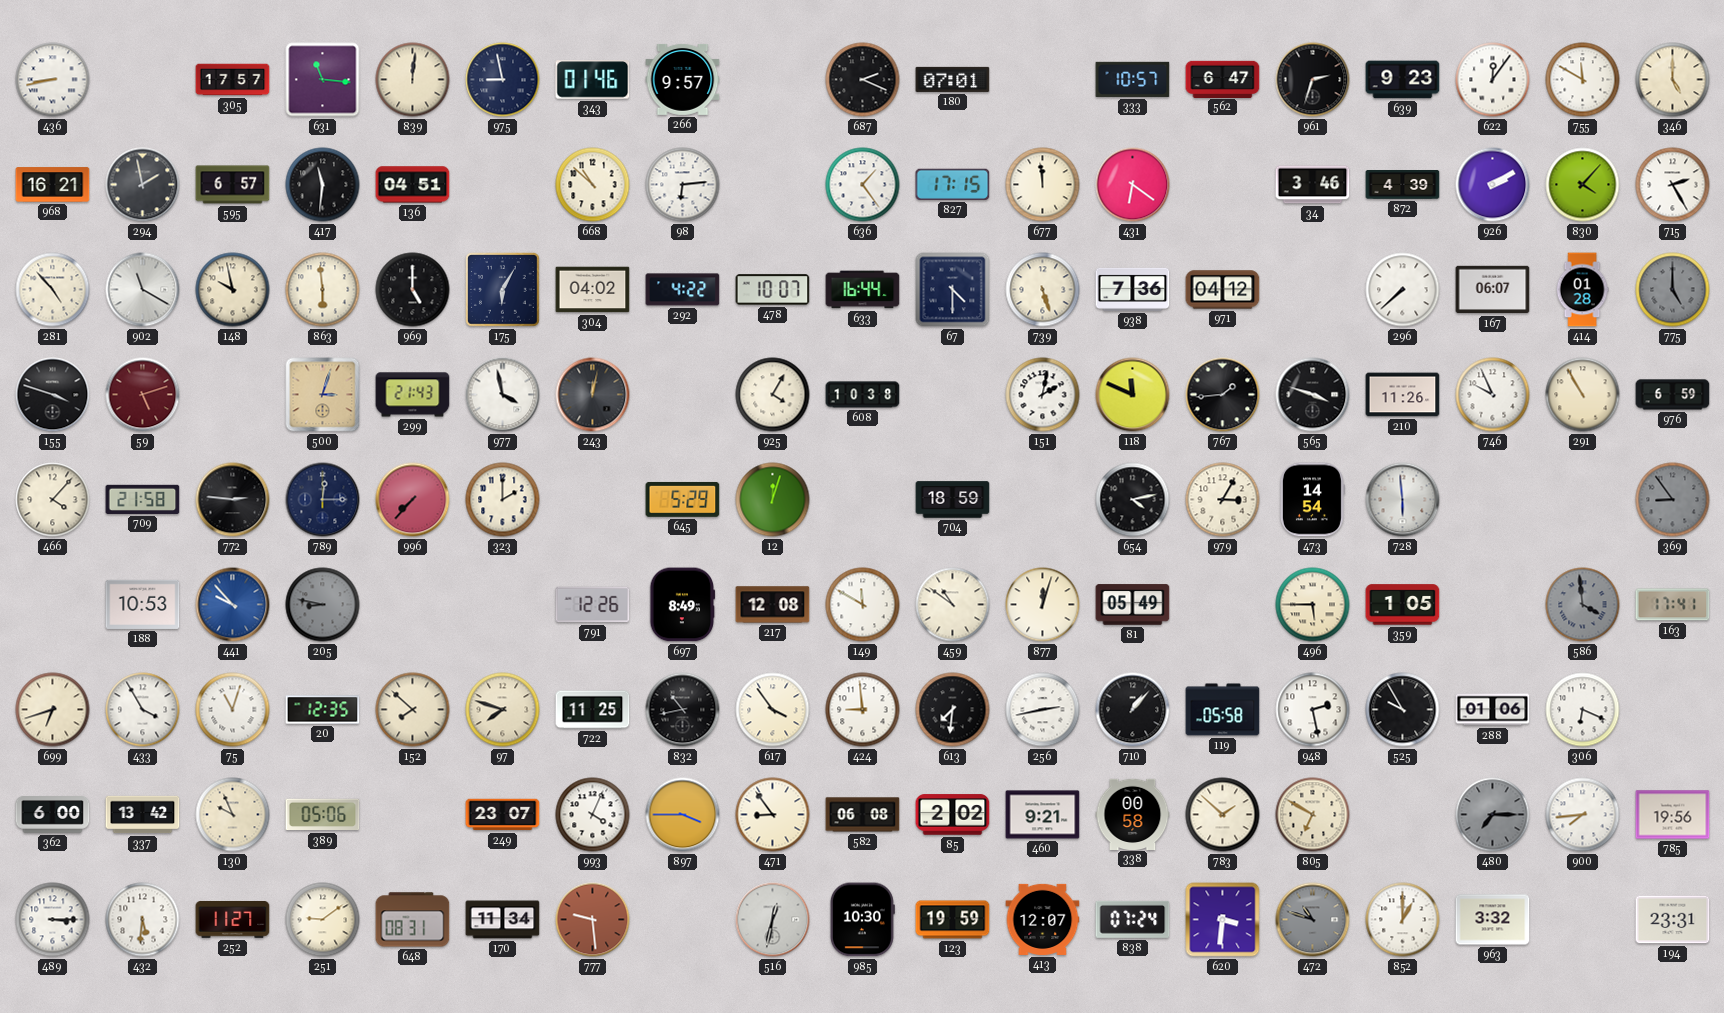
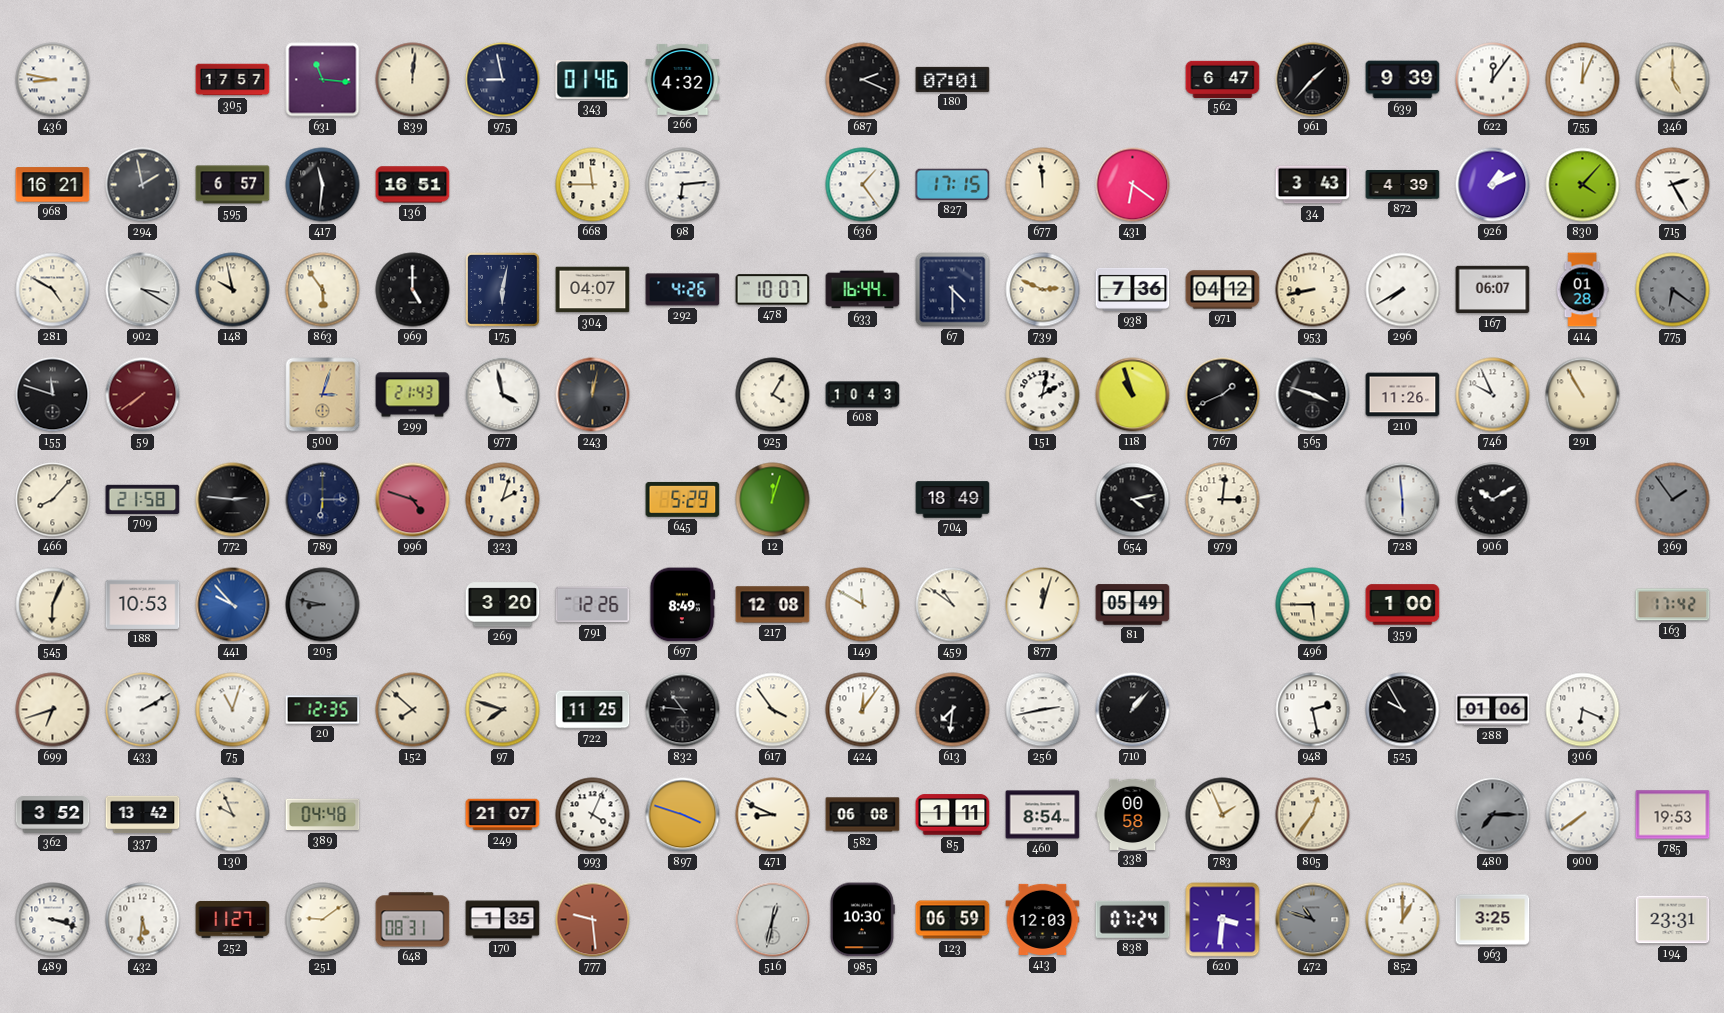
436: 8:43 -> 8:47 (53, 80)
266: 9:57 -> 4:32 (683, 79)
333: 10:57 -> none (1133, 79)
961: 2:33 -> 1:37 (1313, 80)
639: 9:23 -> 9:39 (1403, 80)
755: 11:50 -> 12:04 (1583, 80)
136: 04:51 -> 16:51 (413, 185)
668: 10:52 -> 11:45 (593, 185)
34: 3:46 -> 3:43 (1313, 185)
926: 2:10 -> 1:11 (1493, 185)
281: 4:53 -> 4:50 (53, 290)
902: 11:20 -> 3:20 (143, 290)
863: 5:59 -> 5:54 (323, 290)
175: 6:05 -> 6:02 (503, 290)
304: 04:02 -> 04:07 (593, 290)
292: 4:22 -> 4:26 (683, 290)
739: 5:27 -> 2:49 (1043, 290)
953: none -> 8:43 (1313, 290)
296: 7:38 -> 7:40 (1403, 290)
775: 5:00 -> 6:21 (1673, 290)
155: 3:48 -> 11:48 (53, 395)
59: 5:12 -> 7:39 (143, 395)
608: 10:38 -> 10:43 (863, 395)
118: 11:49 -> 10:57 (1133, 395)
767: 1:44 -> 1:41 (1223, 395)
976: 6:59 -> none (1673, 395)
466: 4:07 -> 8:07 (53, 500)
789: 12:15 -> 6:15 (323, 500)
996: 7:37 -> 4:48 (413, 500)
323: 2:00 -> 2:03 (503, 500)
704: 18:59 -> 18:49 (953, 500)
979: 3:05 -> 3:01 (1223, 500)
473: 14:54 -> none (1312, 500)
906: none -> 10:10 (1493, 500)
369: 8:54 -> 1:54 (1673, 500)
545: none -> 6:04 (53, 605)
269: none -> 3:20 (503, 605)
359: 1:05 -> 1:00 (1403, 605)
586: 3:59 -> none (1583, 605)
163: 17:41 -> 17:42 (1673, 605)
433: 3:55 -> 2:10 (143, 710)
832: 10:43 -> 10:46 (683, 710)
424: 8:59 -> 12:06 (863, 710)
119: 05:58 -> none (1223, 710)
362: 6:00 -> 3:52 (53, 815)
389: 05:06 -> 04:48 (323, 815)
249: 23:07 -> 21:07 (503, 815)
897: 3:45 -> 3:48 (683, 815)
471: 8:54 -> 8:49 (773, 815)
85: 2:02 -> 1:11 (953, 815)
460: 9:21 -> 8:54 (1043, 815)
783: 1:52 -> 1:56 (1223, 815)
805: 6:50 -> 12:36 (1313, 815)
900: 7:44 -> 7:39 (1583, 815)
785: 19:56 -> 19:53 (1673, 815)
489: 3:15 -> 3:18 (53, 920)
170: 11:34 -> 1:35 (503, 920)
123: 19:59 -> 06:59 (953, 920)
413: 12:07 -> 12:03 (1043, 919)
963: 3:32 -> 3:25 (1493, 920)
